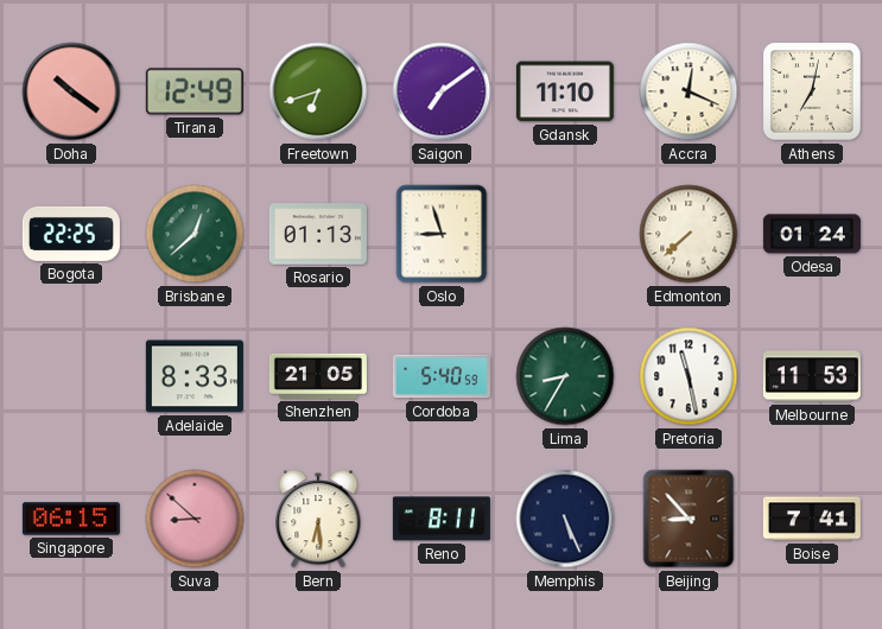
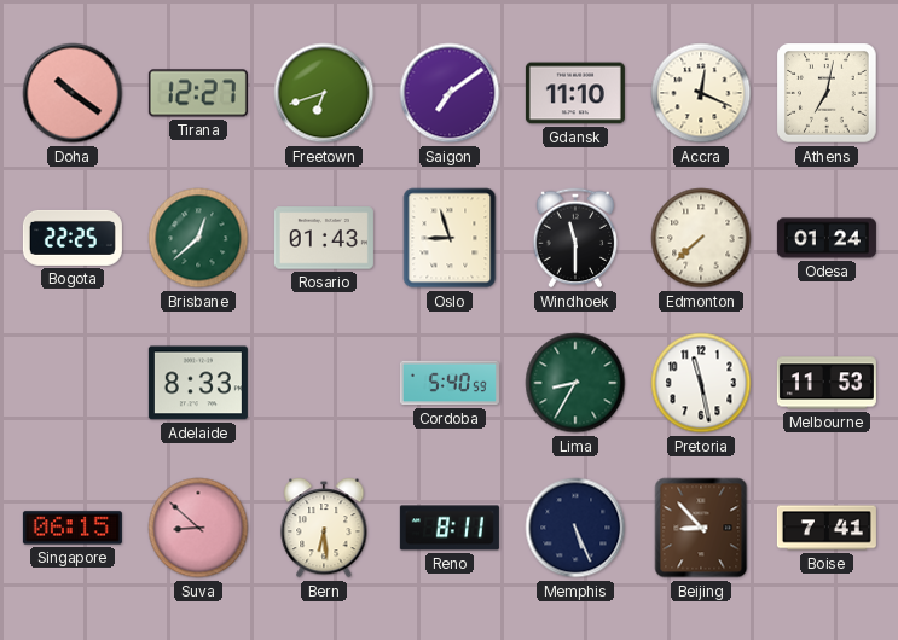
Tirana: 12:49 -> 12:27 (198, 93)
Rosario: 01:13 -> 01:43 (324, 238)
Windhoek: none -> 11:30 (575, 238)
Shenzhen: 21:05 -> none (318, 376)
